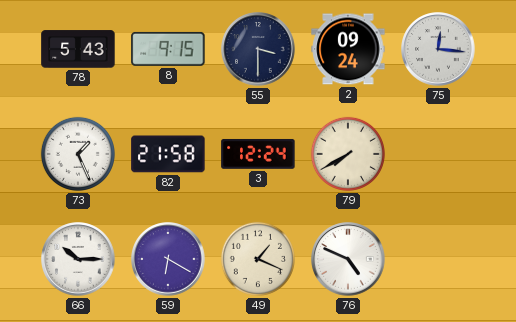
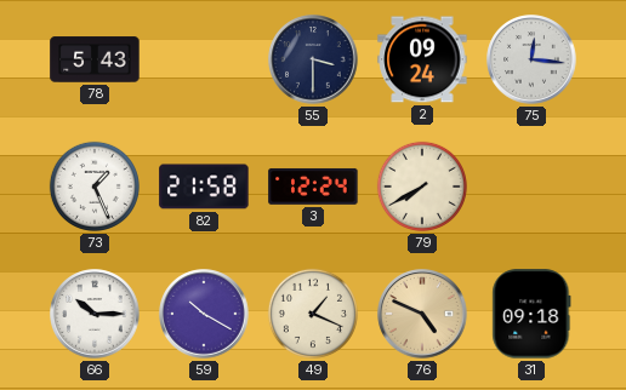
8: 9:15 -> none (168, 49)
59: 6:20 -> 10:20 (204, 314)
76 dial: white -> champagne (422, 314)
31: none -> 09:18 (531, 314)
